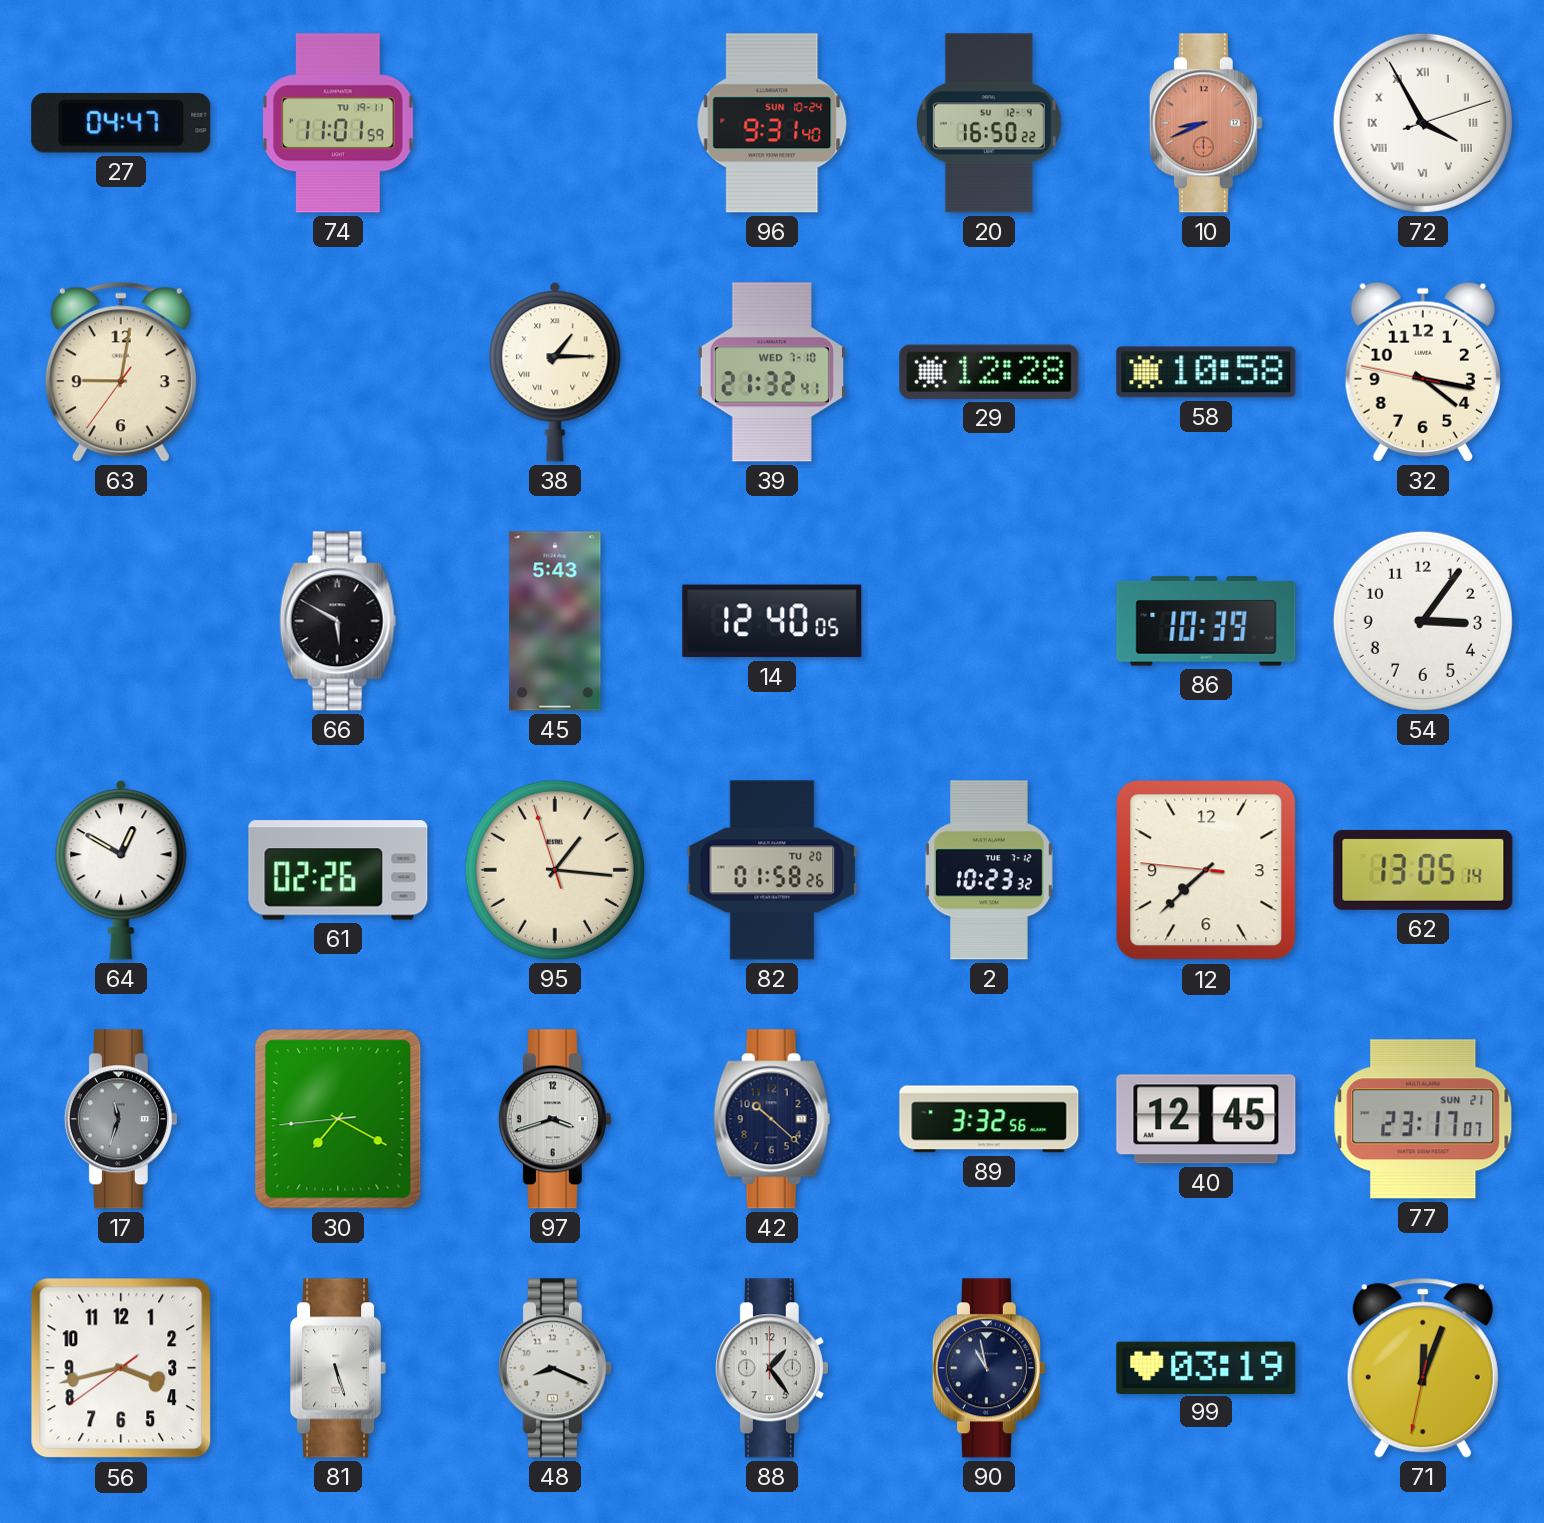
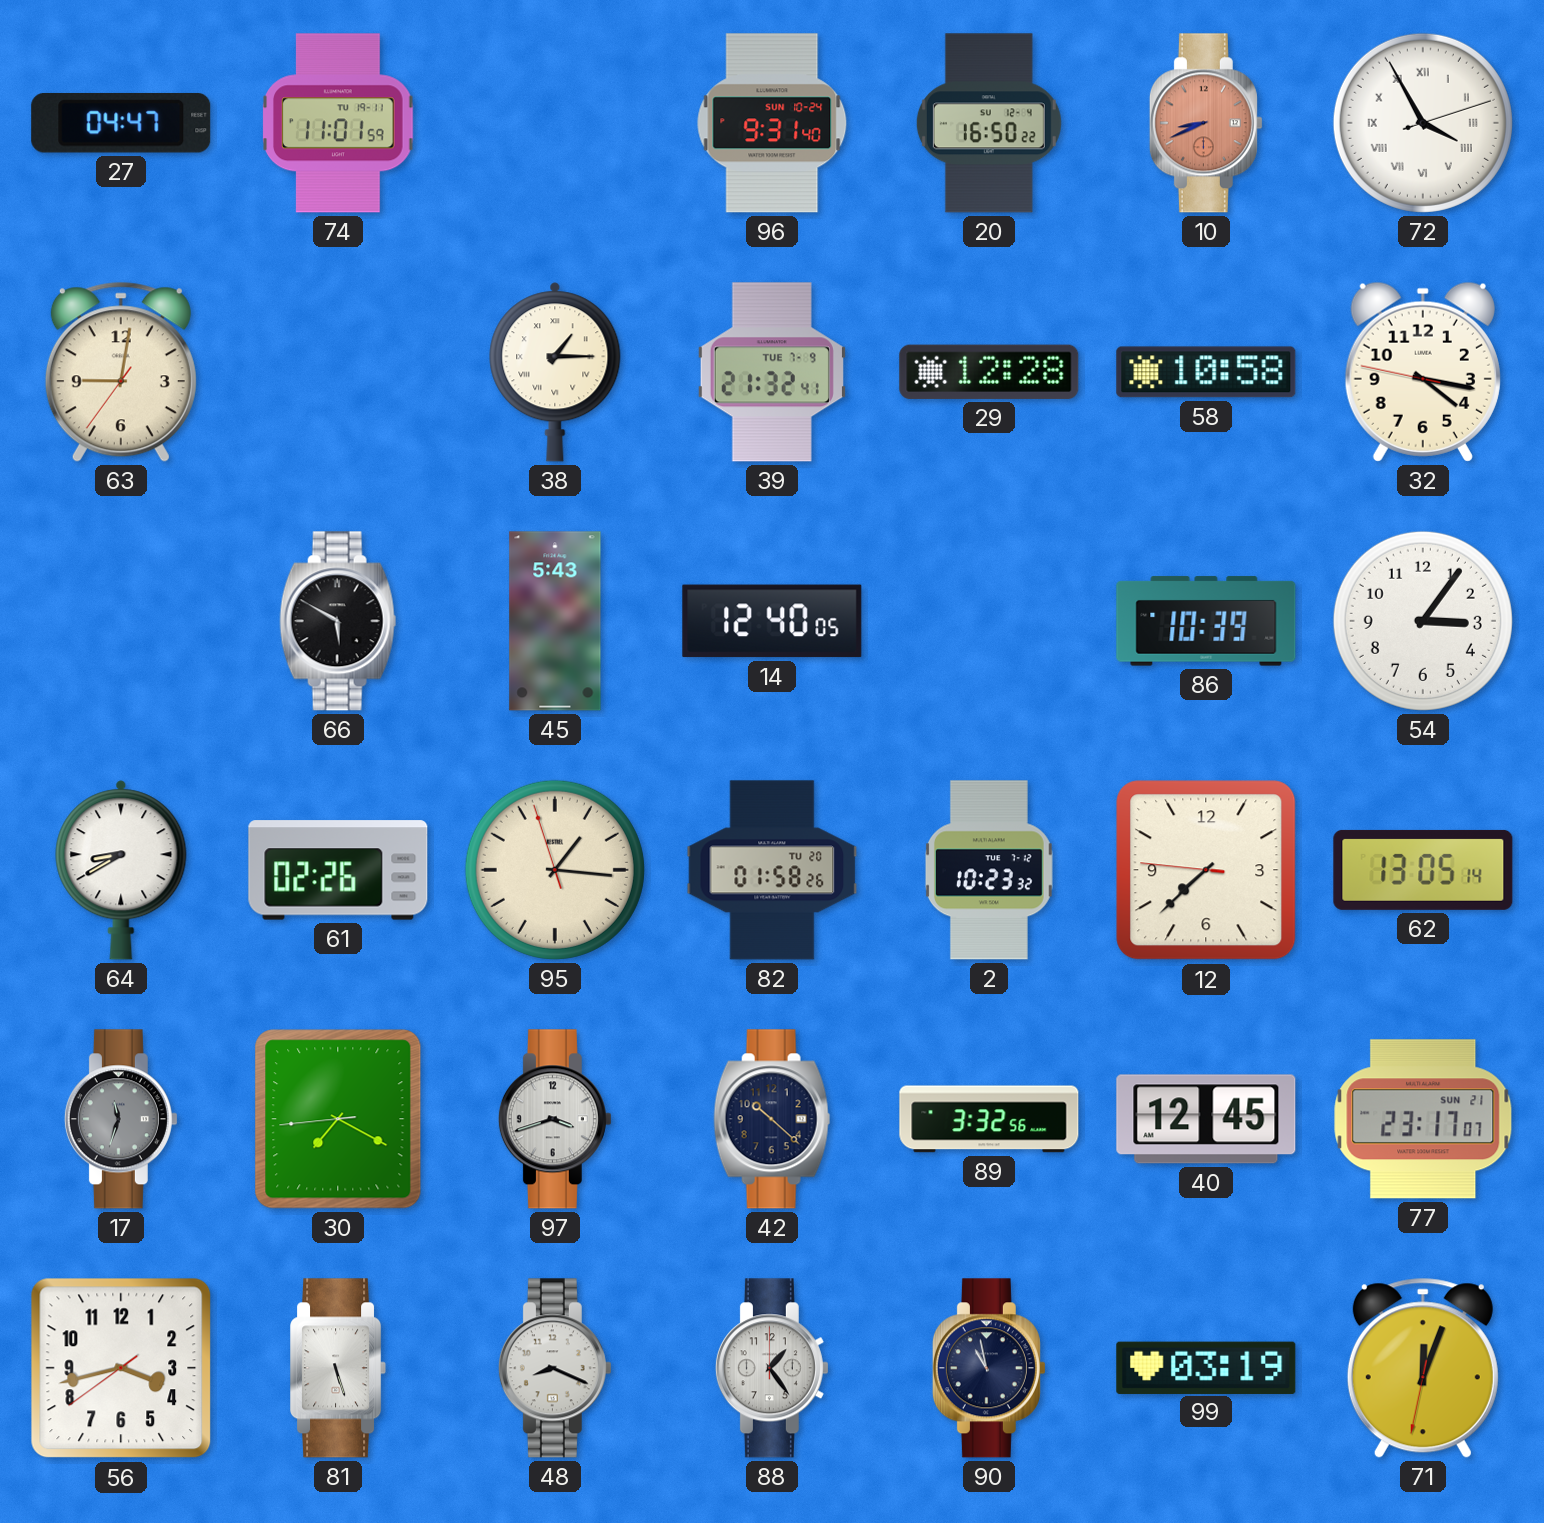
39 date: WED 7-10 -> TUE 7-9 (772, 372)
64: 12:50 -> 8:40 (121, 870)
